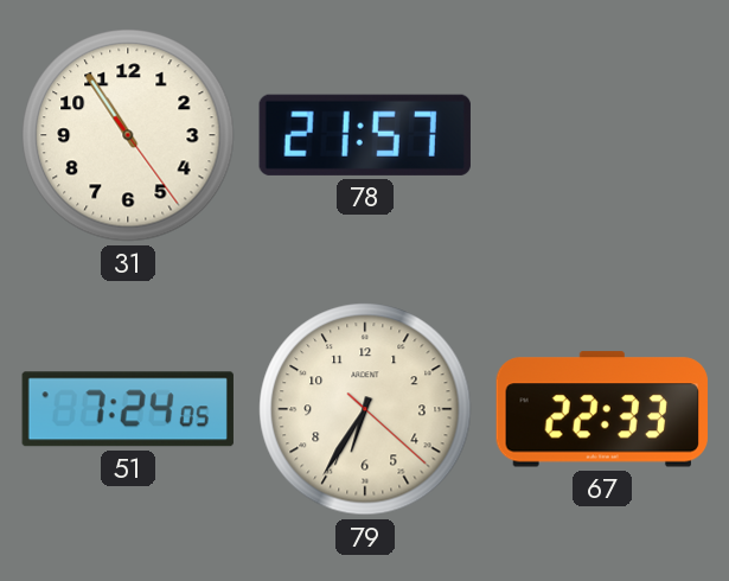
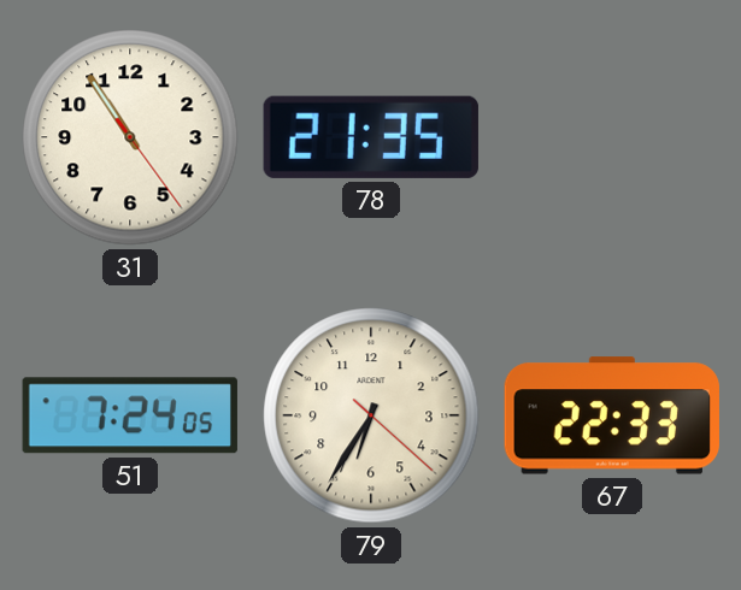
78: 21:57 -> 21:35 (371, 137)
